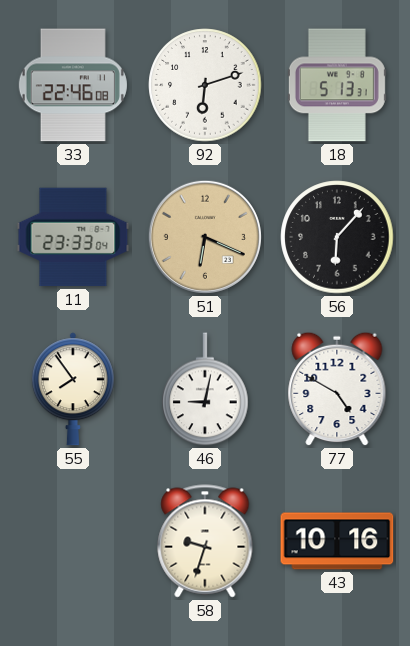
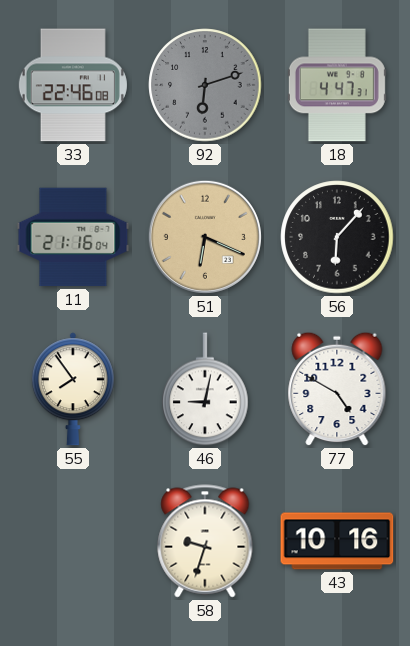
92 dial: white -> grey (205, 85)
18: 5:13 -> 4:47 (337, 85)
11: 23:33 -> 21:16 (73, 237)
